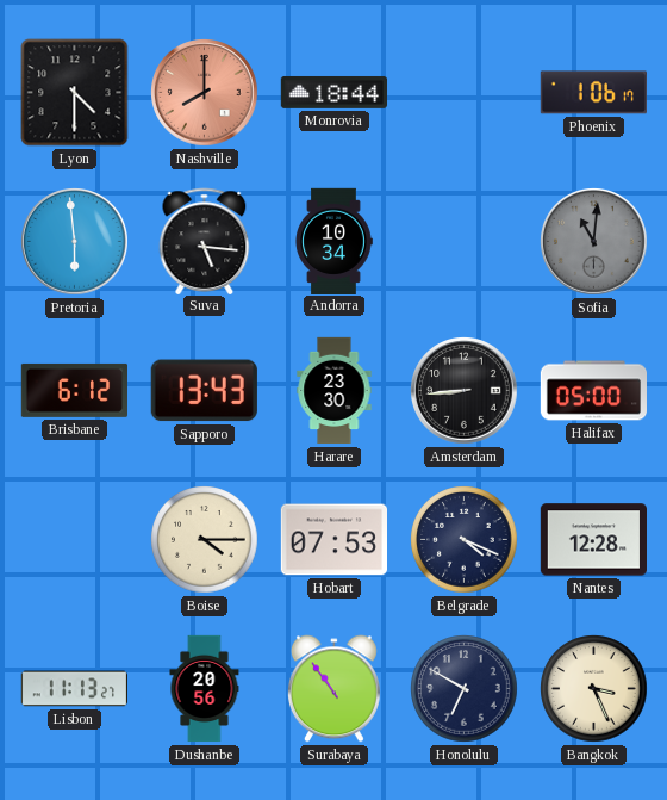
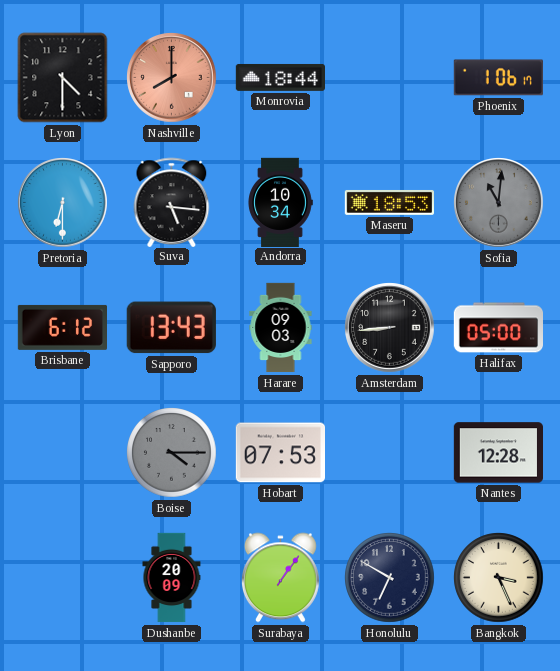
Pretoria: 5:59 -> 6:30 (63, 203)
Maseru: none -> 18:53 (389, 202)
Harare: 23:30 -> 09:03 (281, 328)
Boise dial: cream -> grey (172, 453)
Belgrade: 4:19 -> none (465, 540)
Lisbon: 11:13 -> none (74, 689)
Dushanbe: 20:56 -> 20:09 (172, 578)
Surabaya: 10:54 -> 1:06 (280, 578)
